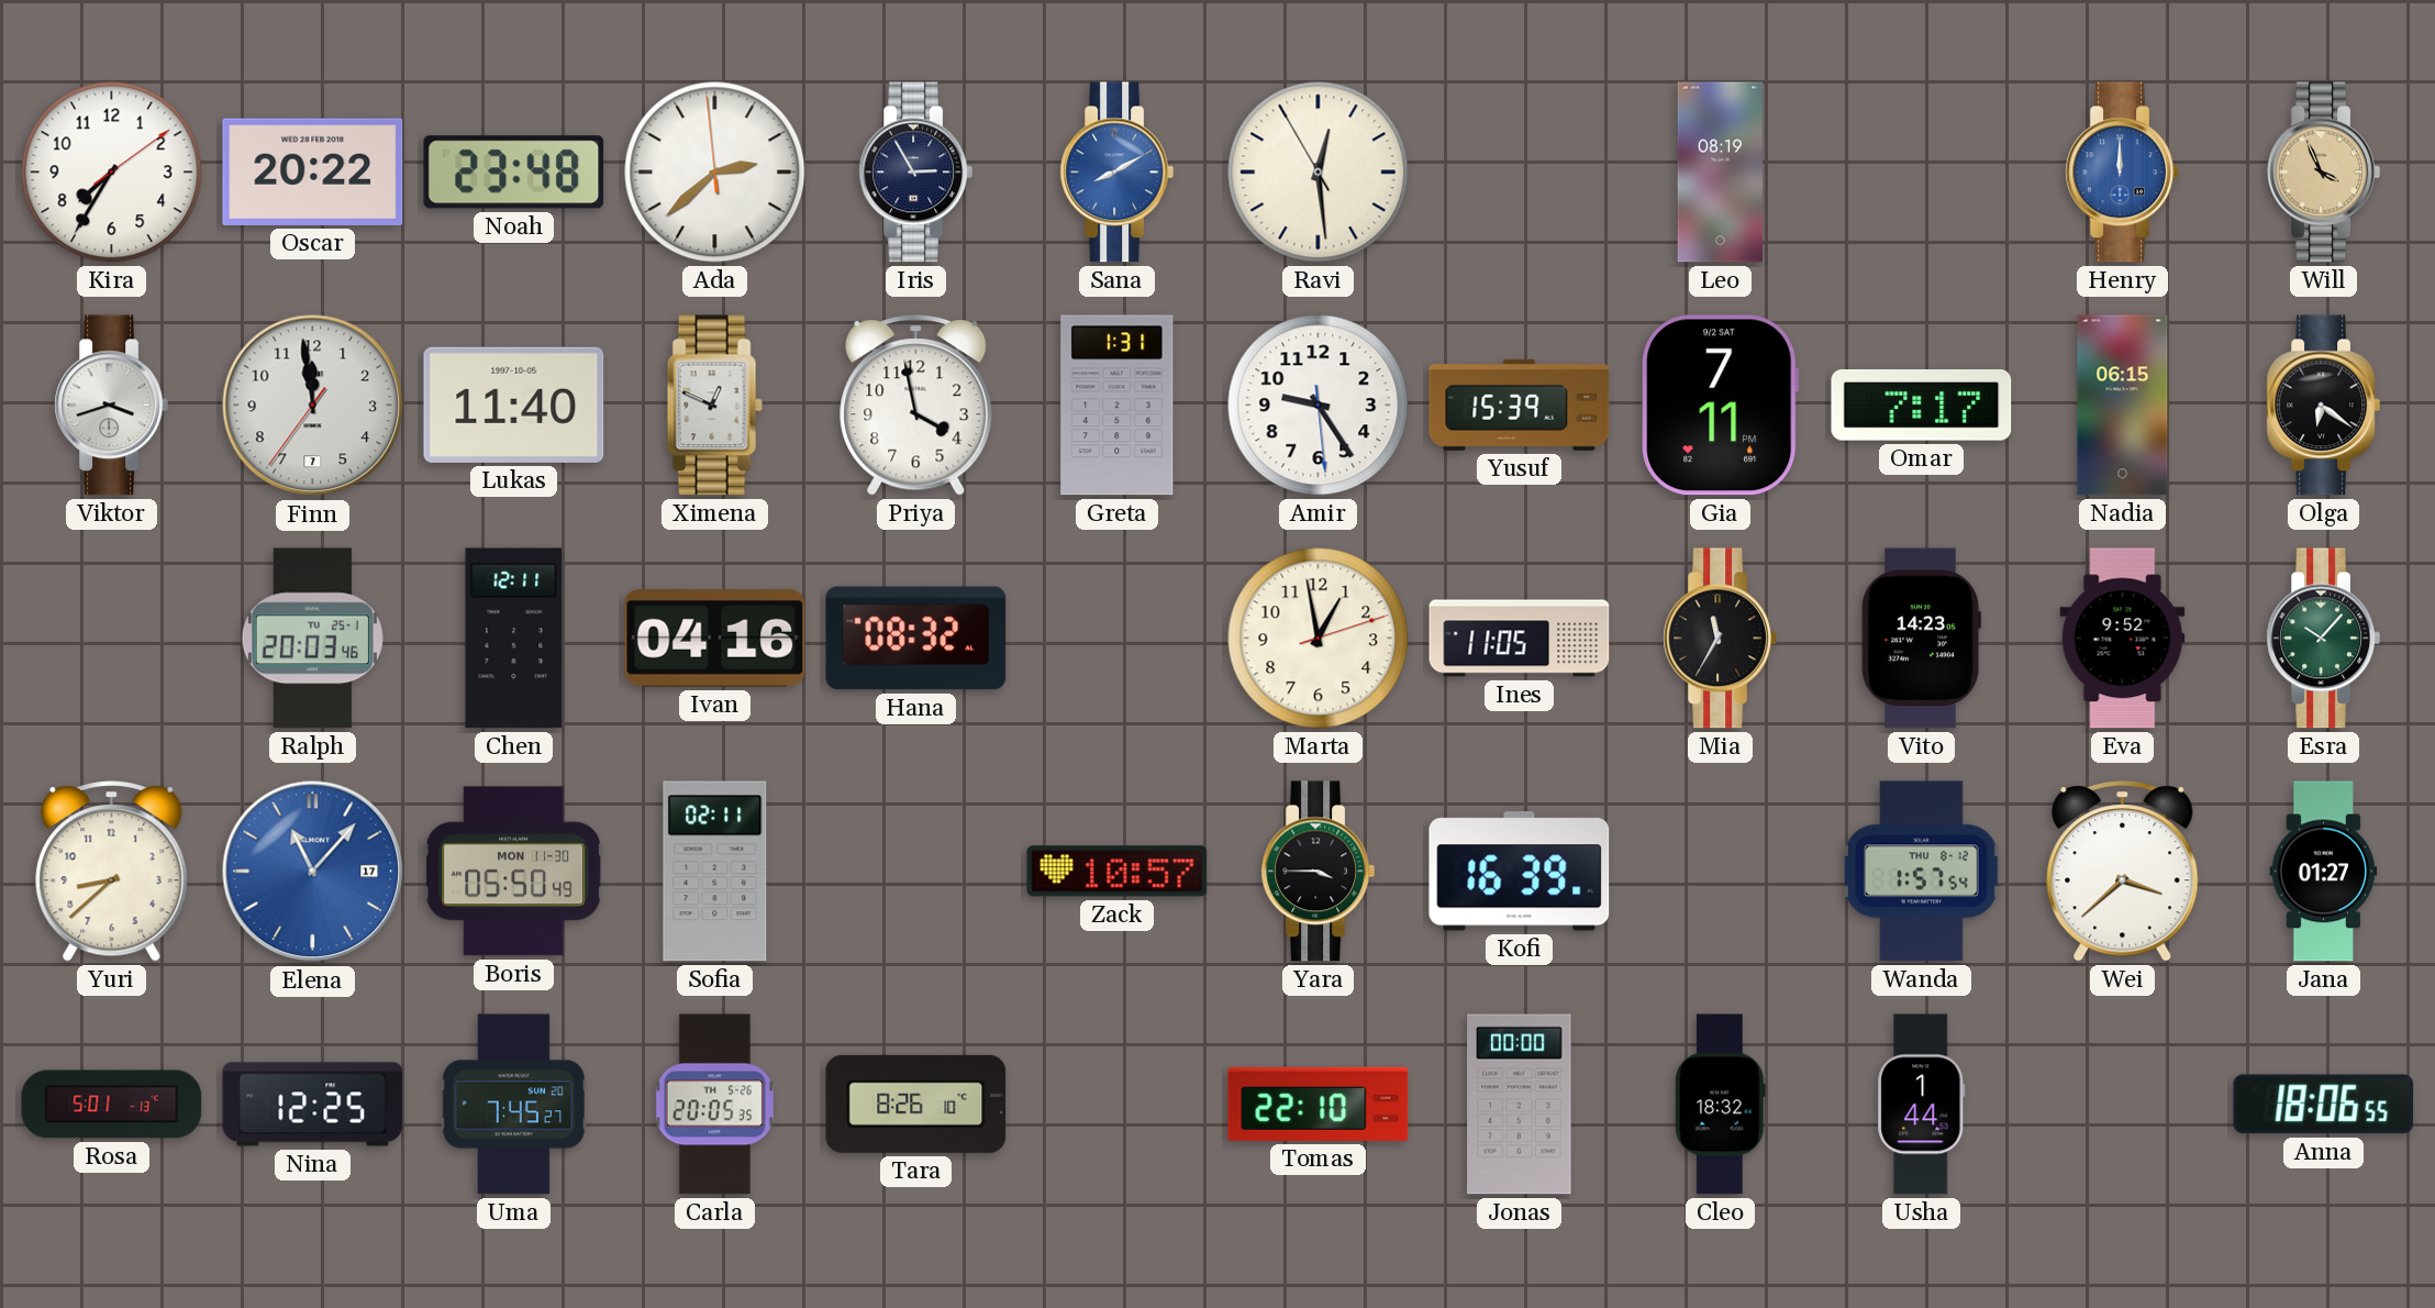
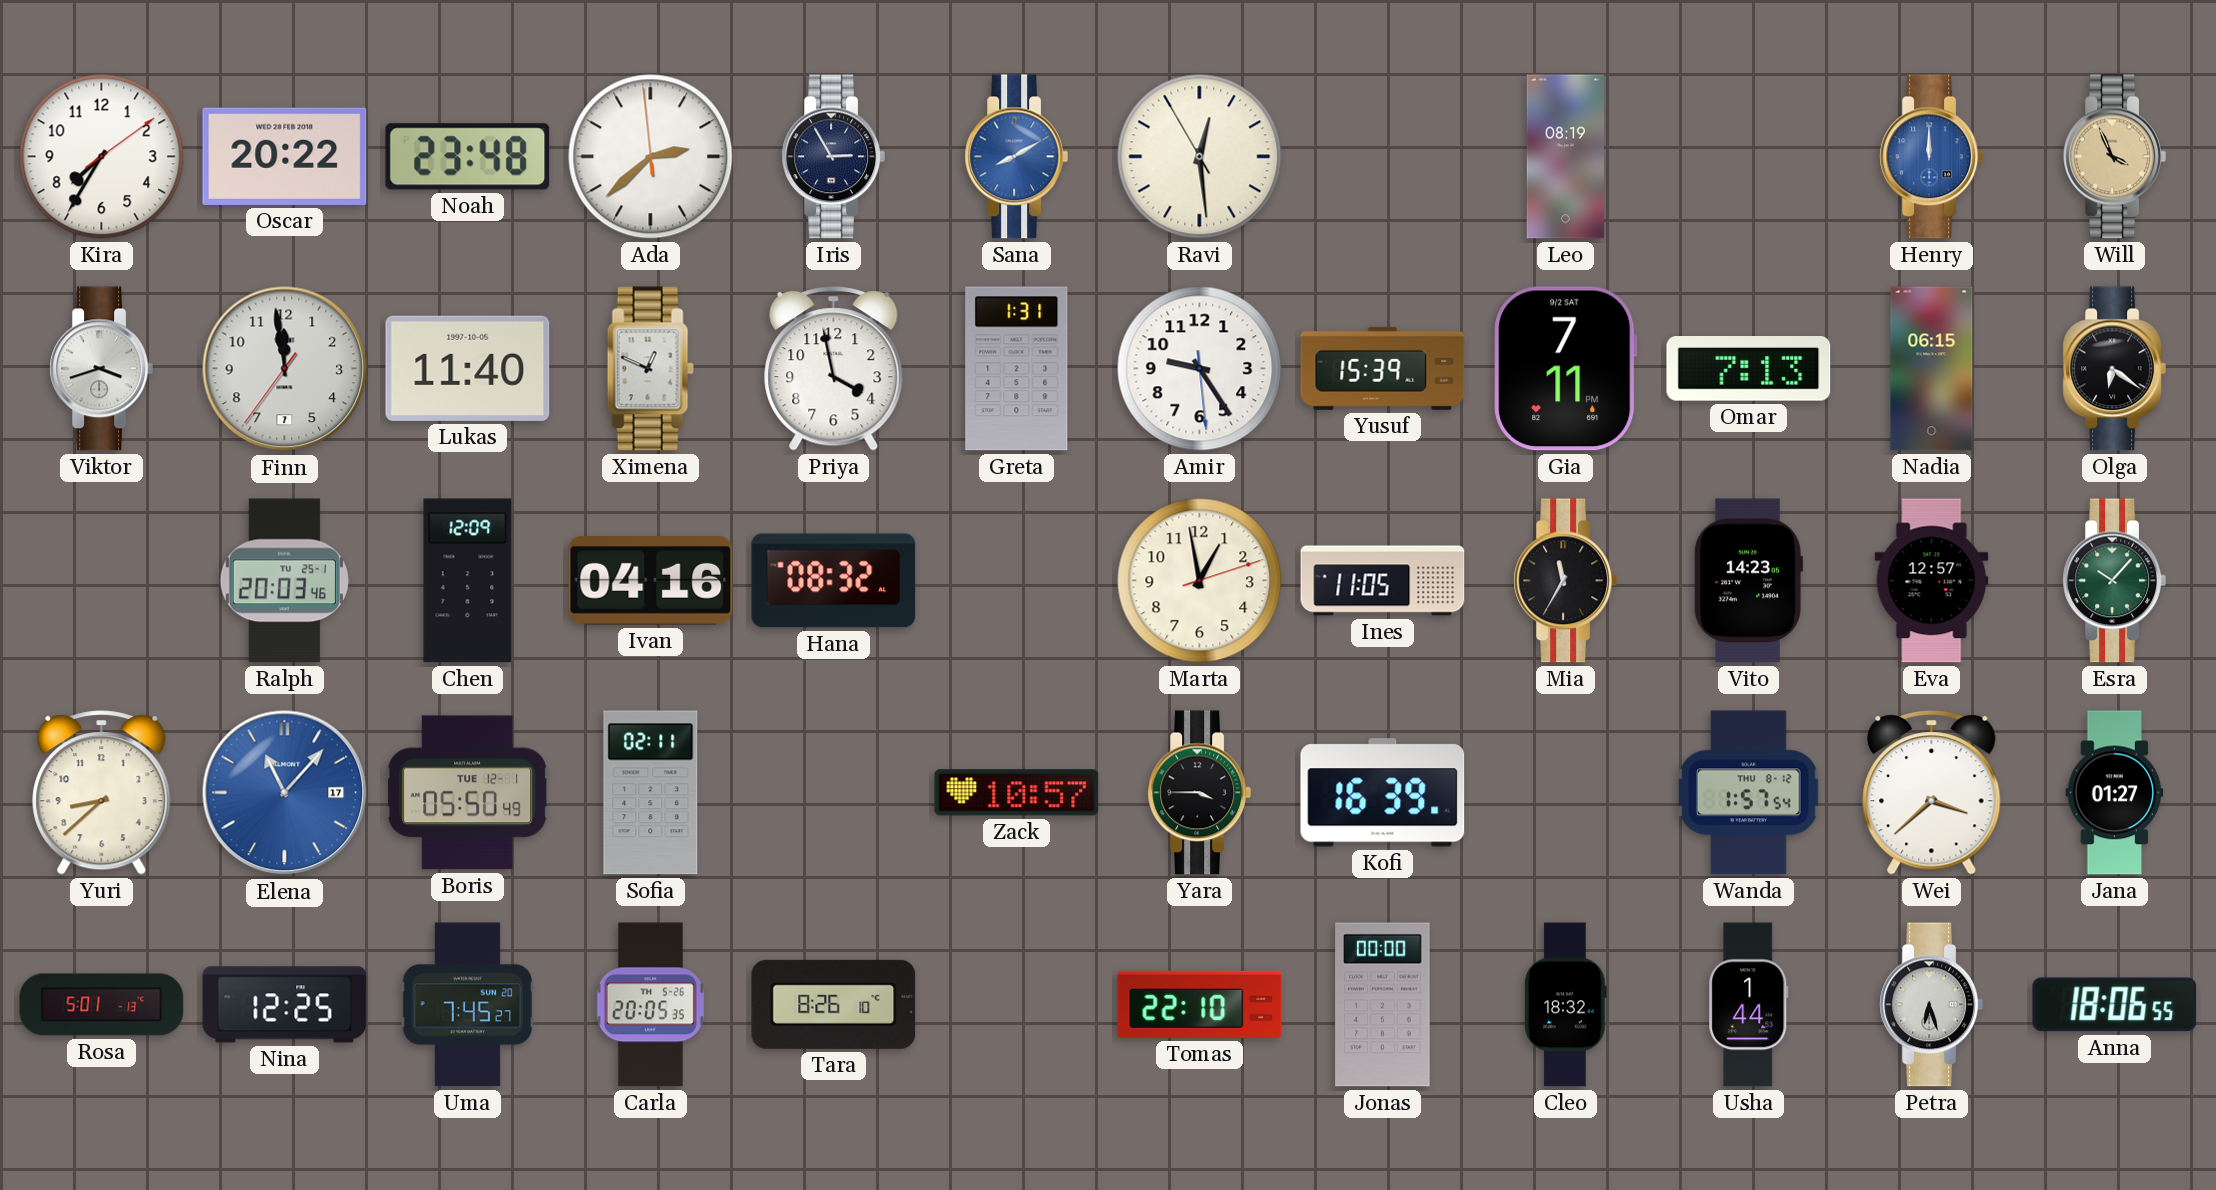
Omar: 7:17 -> 7:13 (1749, 369)
Chen: 12:11 -> 12:09 (468, 581)
Eva: 9:52 -> 12:57 (1932, 581)
Boris date: MON 11-30 -> TUE 12-1 (468, 793)
Petra: none -> 6:27 (1931, 1005)
